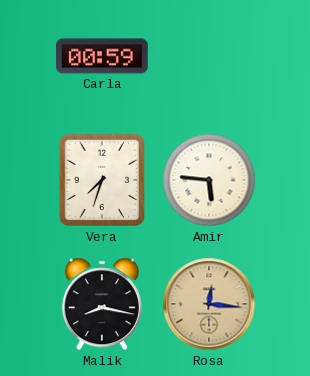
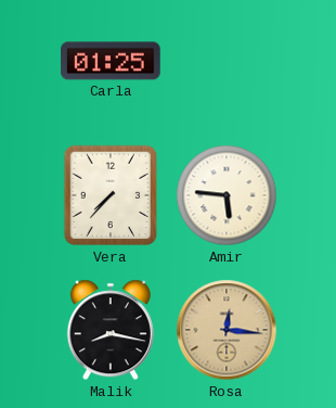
Carla: 00:59 -> 01:25 (111, 61)
Vera: 7:33 -> 7:37 (109, 195)
